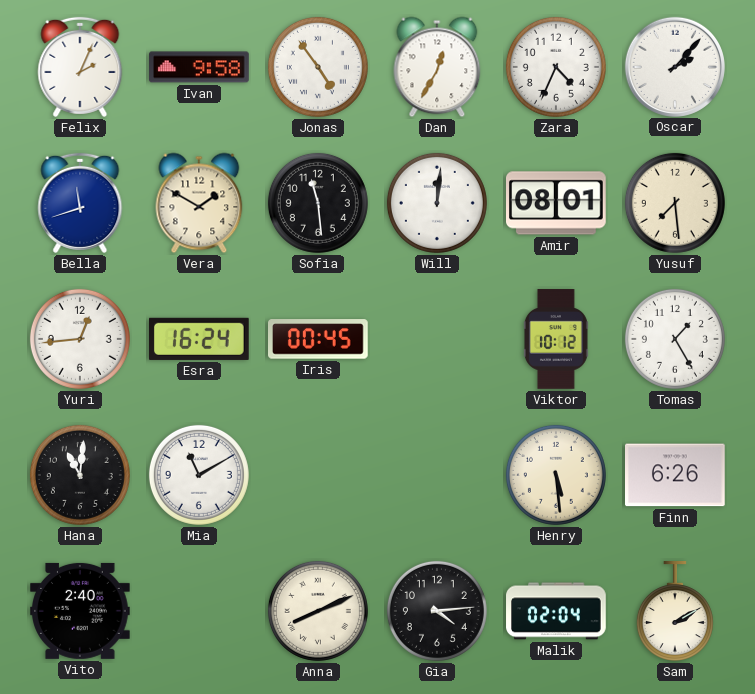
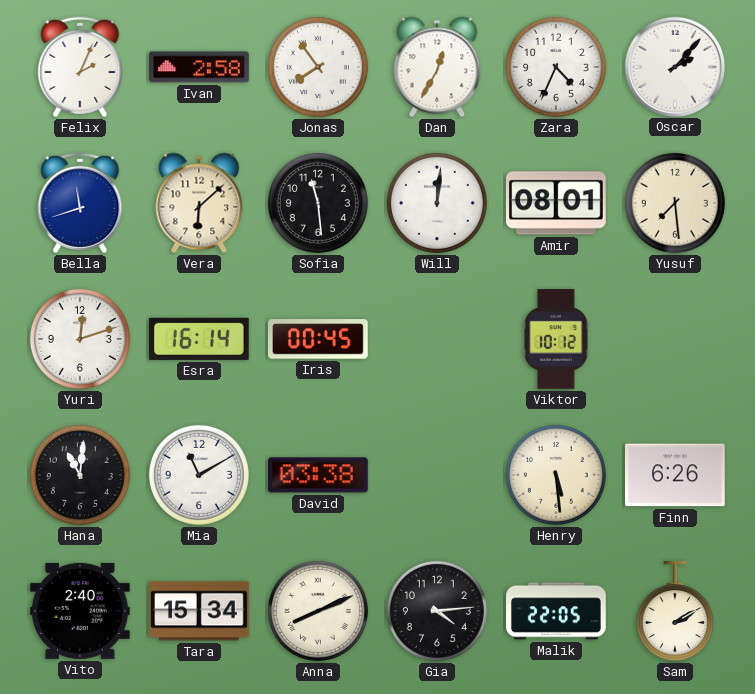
Ivan: 9:58 -> 2:58 (199, 67)
Jonas: 4:54 -> 7:54 (318, 67)
Vera: 1:50 -> 6:08 (199, 203)
Yuri: 12:44 -> 12:12 (80, 339)
Esra: 16:24 -> 16:14 (200, 339)
Tomas: 1:25 -> none (675, 339)
David: none -> 03:38 (319, 475)
Tara: none -> 15:34 (199, 611)
Malik: 02:04 -> 22:05 (556, 611)
